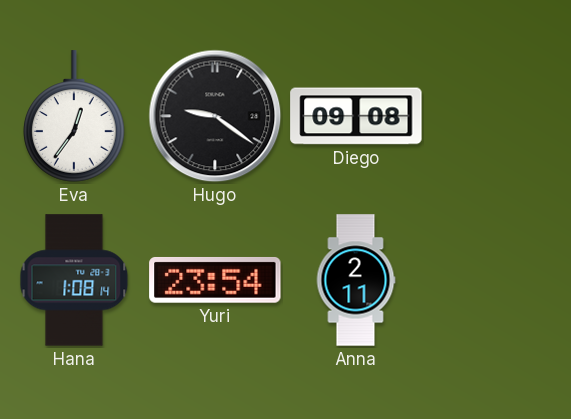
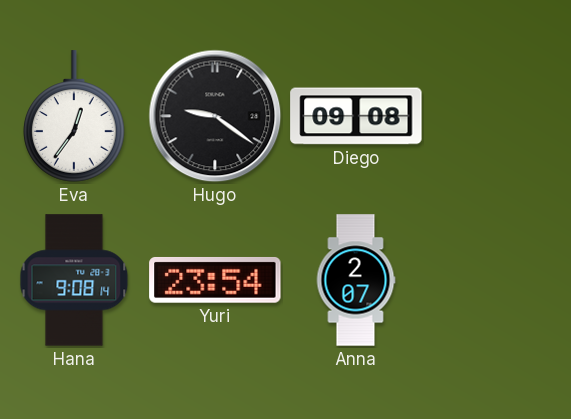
Hana: 1:08 -> 9:08 (74, 280)
Anna: 2:11 -> 2:07 (356, 280)
